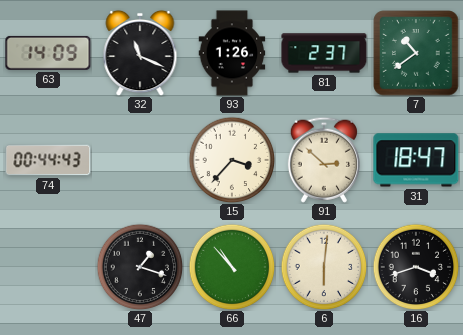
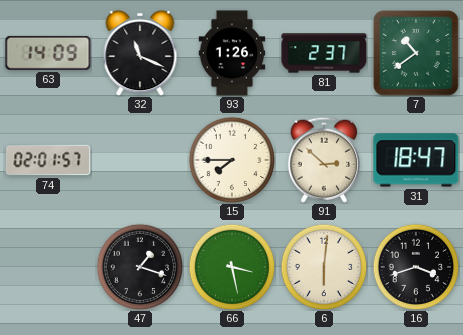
74: 00:44 -> 02:01 (48, 160)
15: 3:37 -> 7:45 (232, 160)
66: 10:53 -> 3:28 (232, 267)
